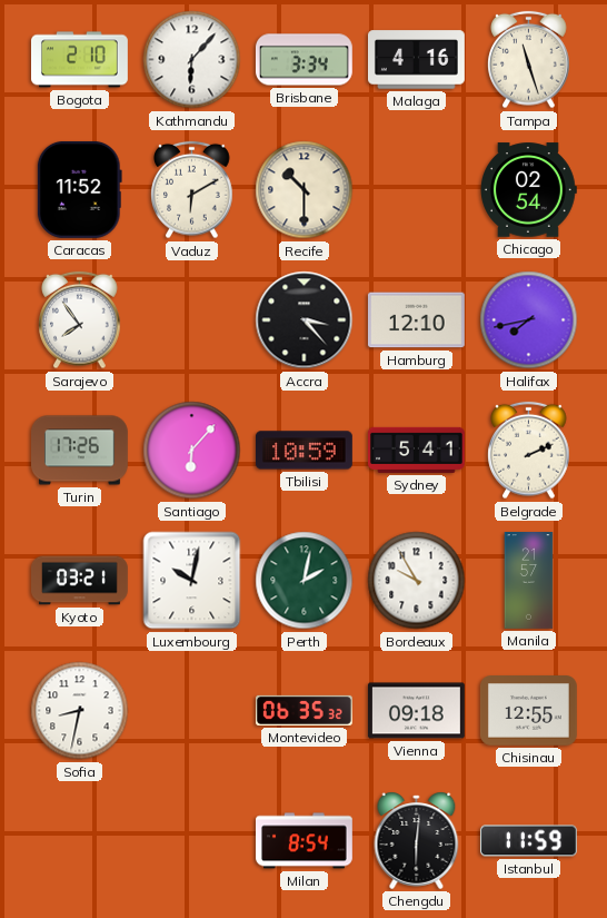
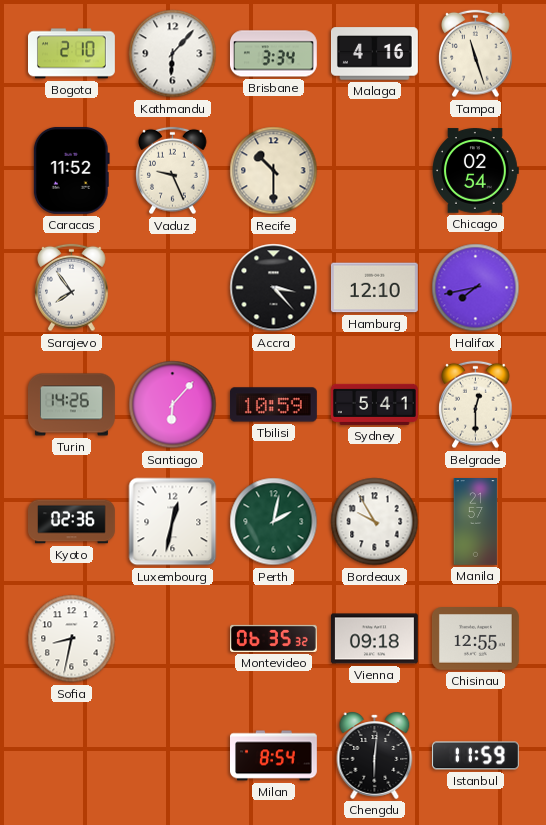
Vaduz: 6:10 -> 9:26 (173, 171)
Turin: 17:26 -> 14:26 (72, 405)
Belgrade: 2:11 -> 12:30 (476, 405)
Kyoto: 03:21 -> 02:36 (72, 522)
Luxembourg: 10:02 -> 12:32 (173, 522)
